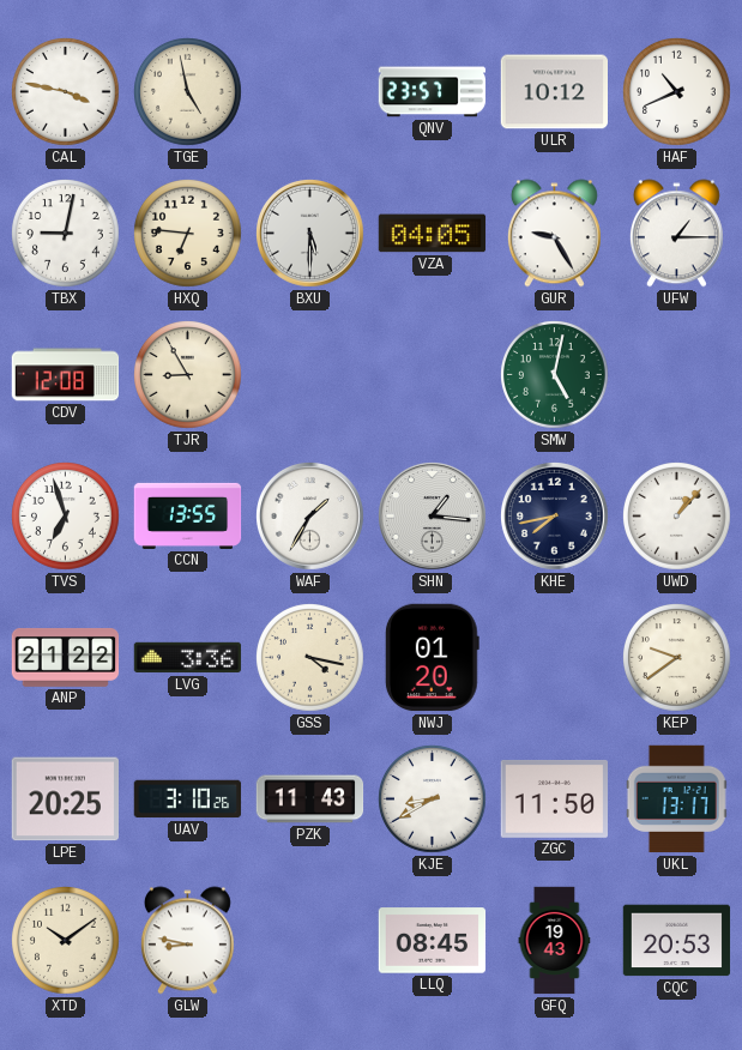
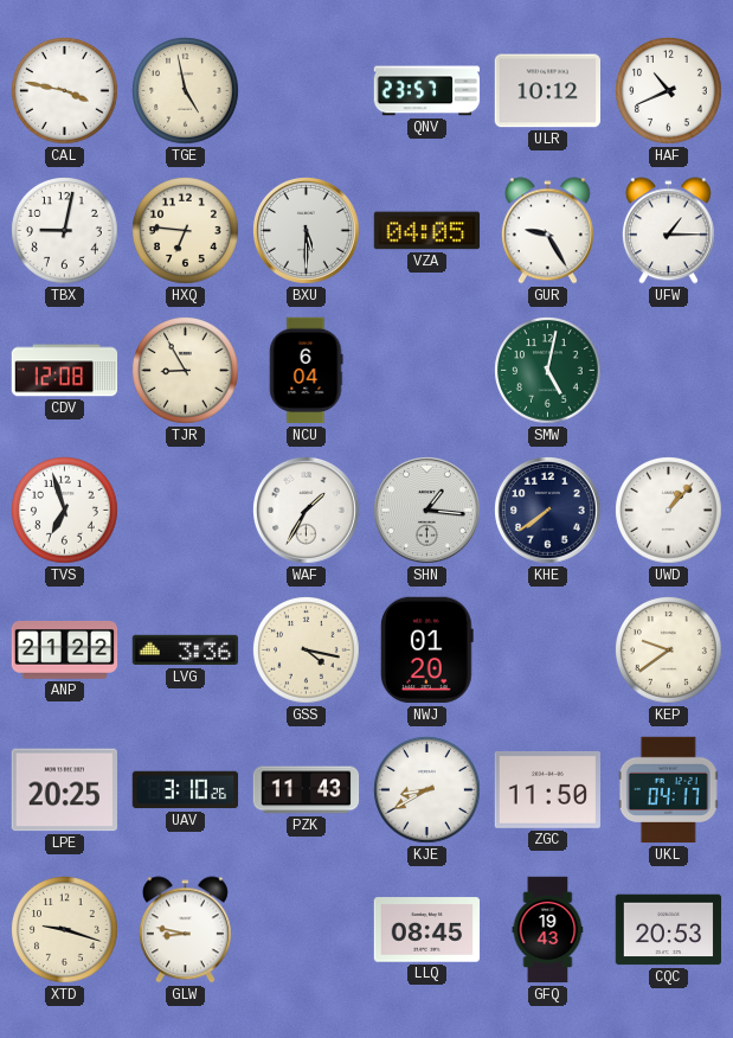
NCU: none -> 6:04 (306, 371)
CCN: 13:55 -> none (188, 515)
KHE: 7:43 -> 7:39 (548, 511)
UKL: 13:17 -> 04:17 (668, 790)
XTD: 10:09 -> 9:18 (65, 930)
